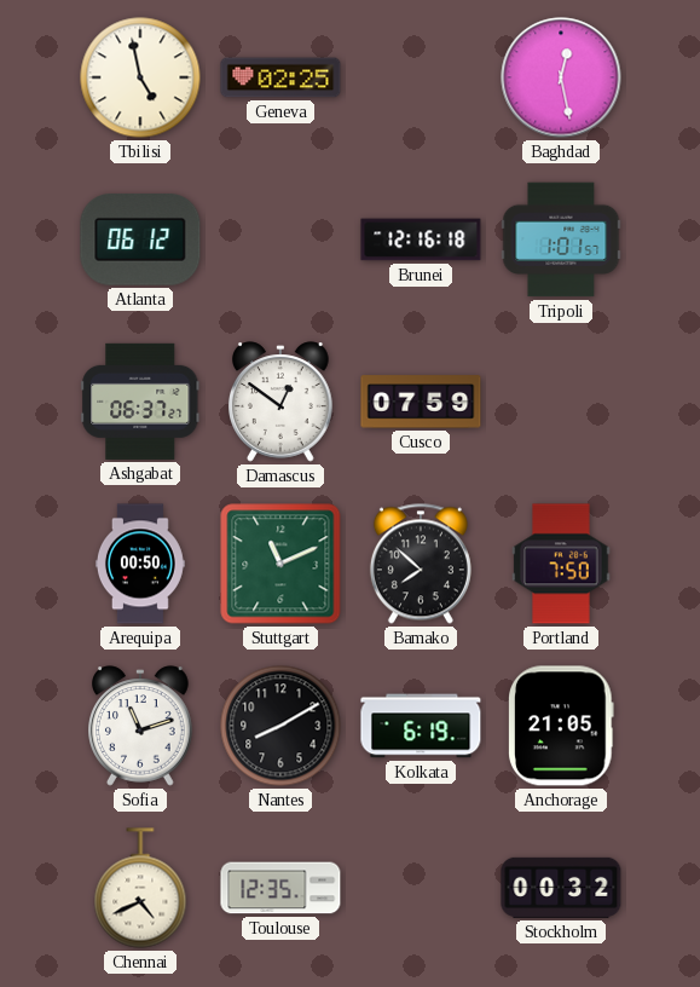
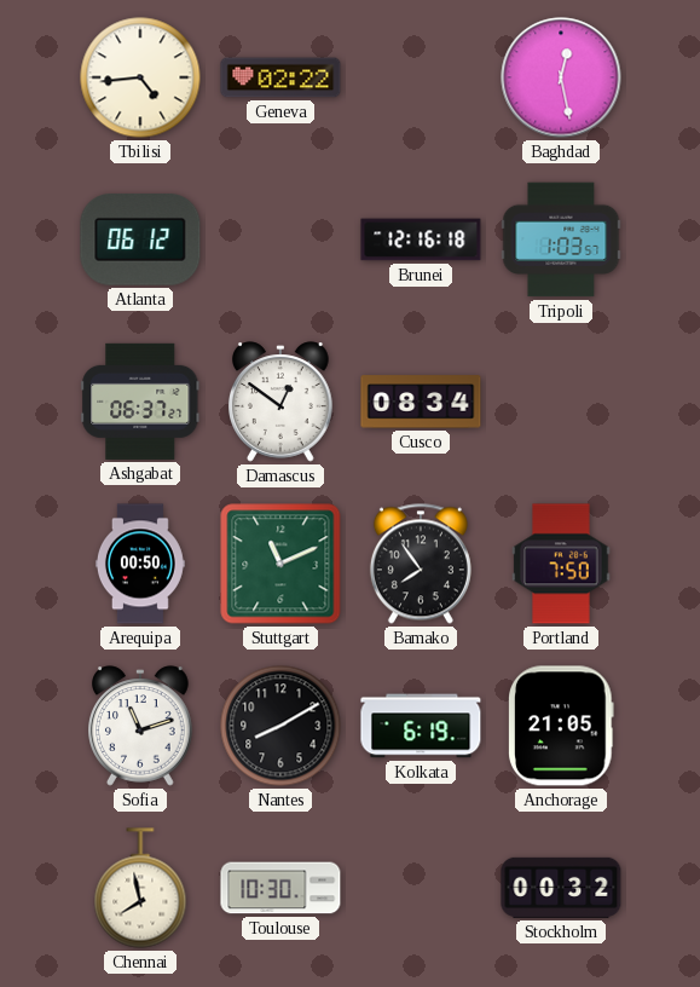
Tbilisi: 4:58 -> 4:44 (140, 77)
Geneva: 02:25 -> 02:22 (280, 77)
Tripoli: 1:01 -> 1:03 (561, 239)
Cusco: 07:59 -> 08:34 (421, 402)
Bamako: 7:52 -> 7:54 (421, 564)
Chennai: 4:41 -> 7:58 (140, 888)
Toulouse: 12:35 -> 10:30 (280, 888)
